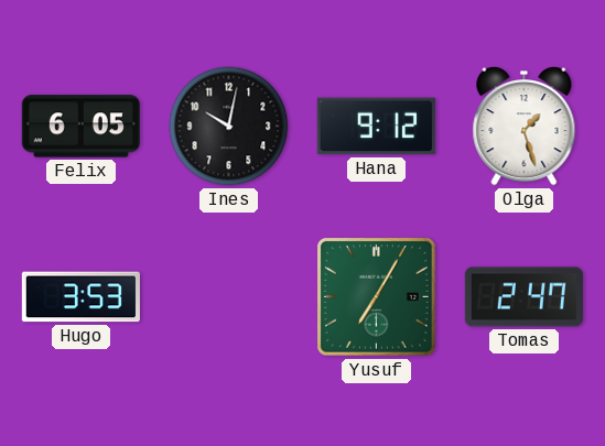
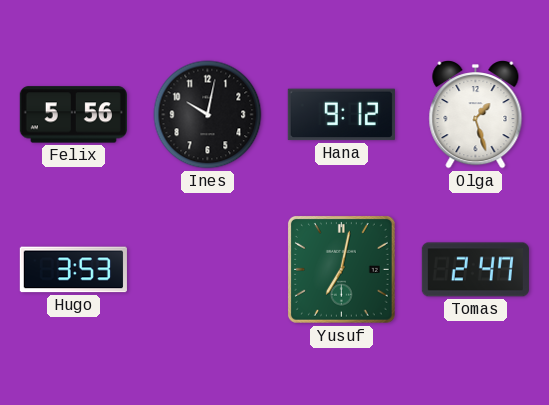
Felix: 6:05 -> 5:56 (73, 115)
Yusuf: 7:05 -> 7:02 (341, 269)
